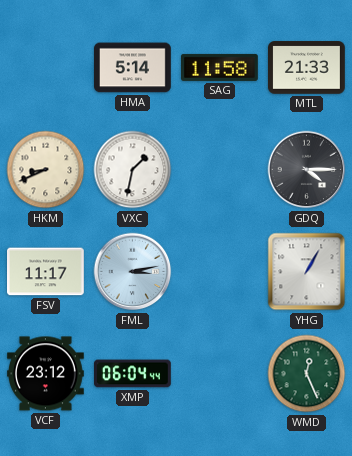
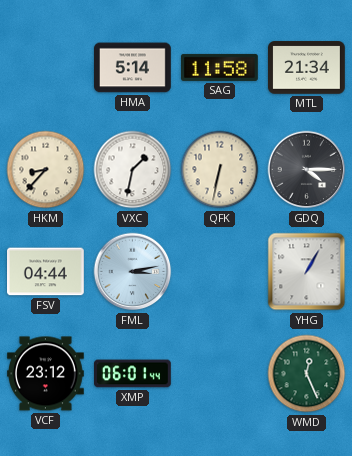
MTL: 21:33 -> 21:34 (307, 68)
HKM: 8:41 -> 8:37 (46, 170)
QFK: none -> 6:32 (220, 170)
FSV: 11:17 -> 04:44 (46, 272)
XMP: 06:04 -> 06:01 (133, 374)
